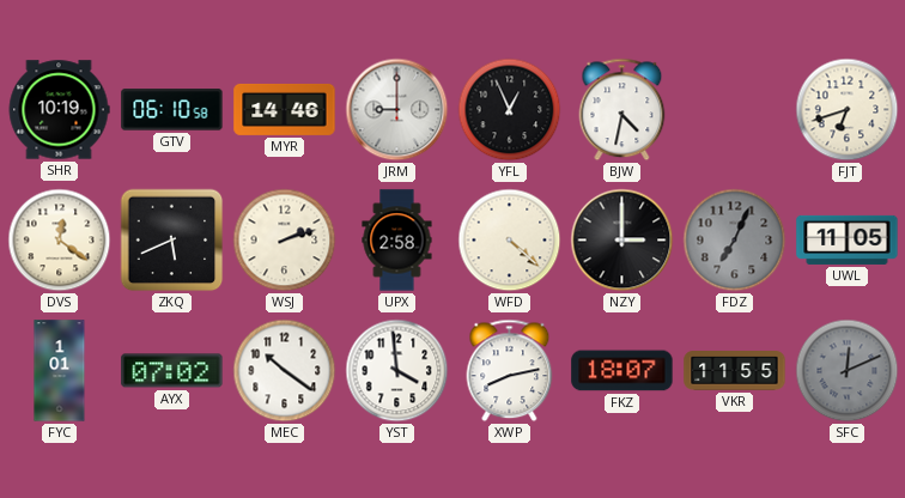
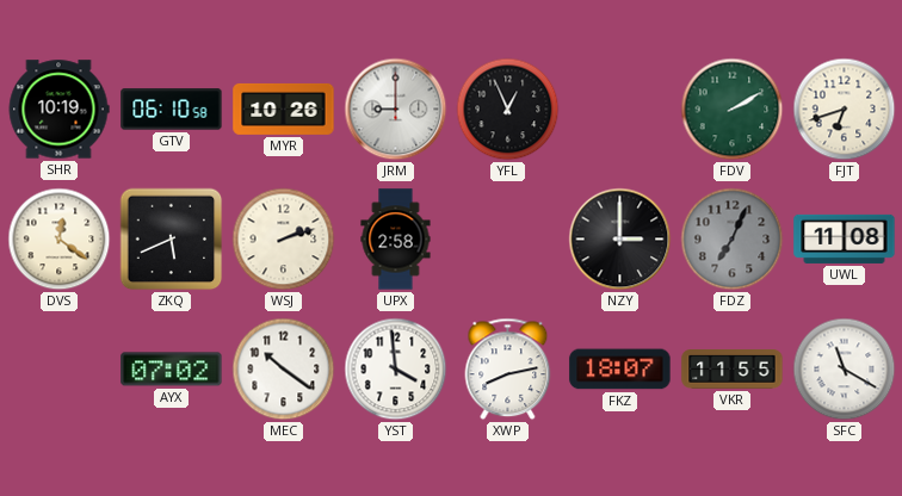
MYR: 14:46 -> 10:26 (284, 108)
BJW: 4:32 -> none (622, 110)
FDV: none -> 2:10 (733, 110)
WFD: 4:22 -> none (510, 241)
UWL: 11:05 -> 11:08 (845, 238)
FYC: 1:01 -> none (60, 371)
SFC: 12:11 -> 11:20 (845, 370)
SFC dial: grey -> white (845, 370)
